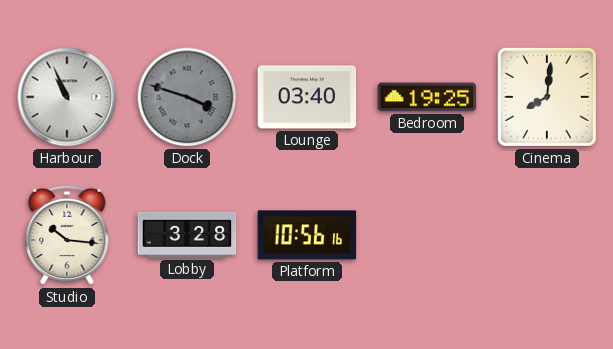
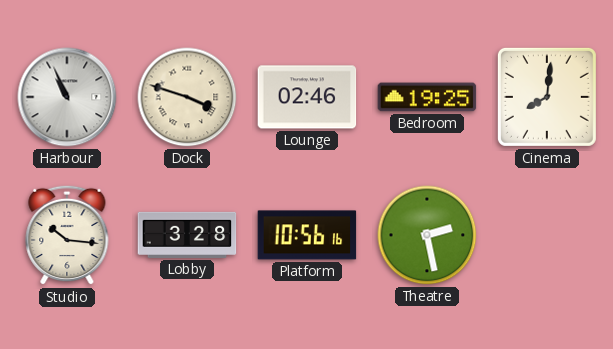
Dock dial: grey -> cream (187, 97)
Lounge: 03:40 -> 02:46 (307, 97)
Theatre: none -> 2:28 (427, 235)
